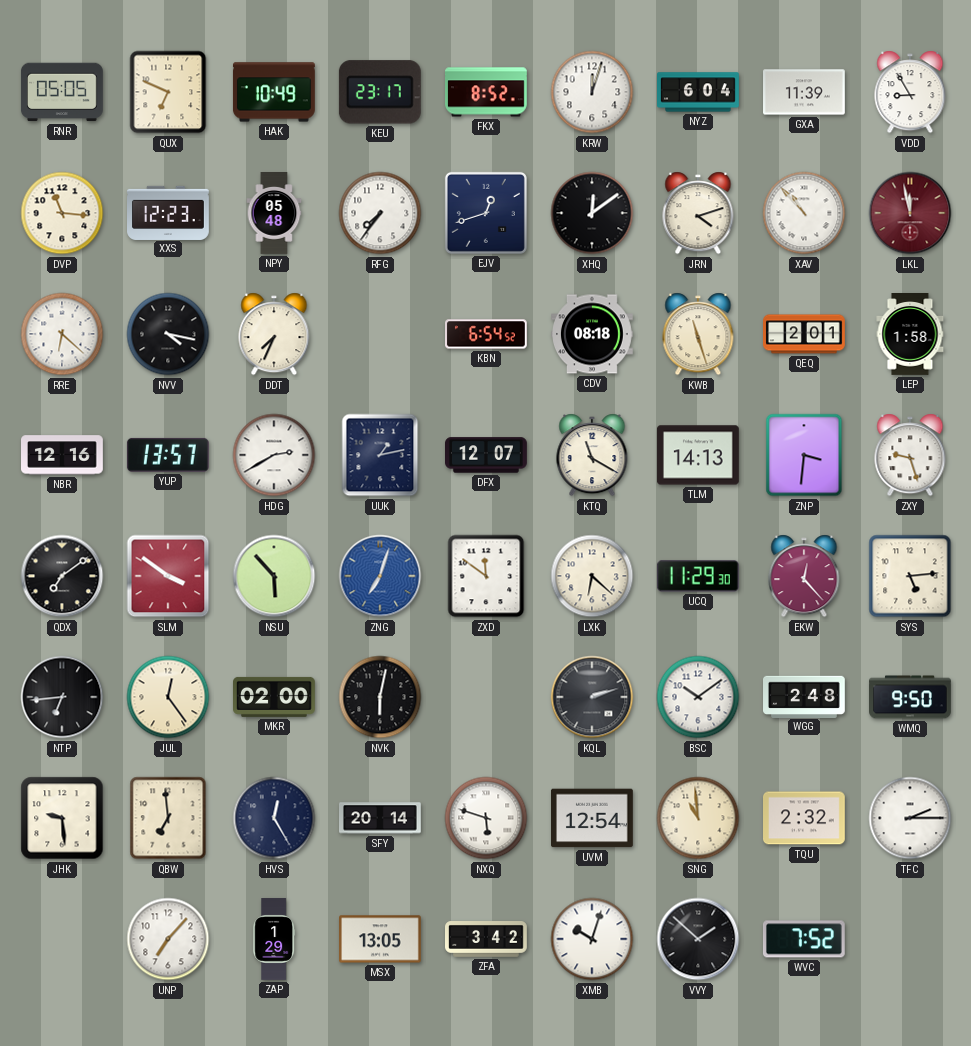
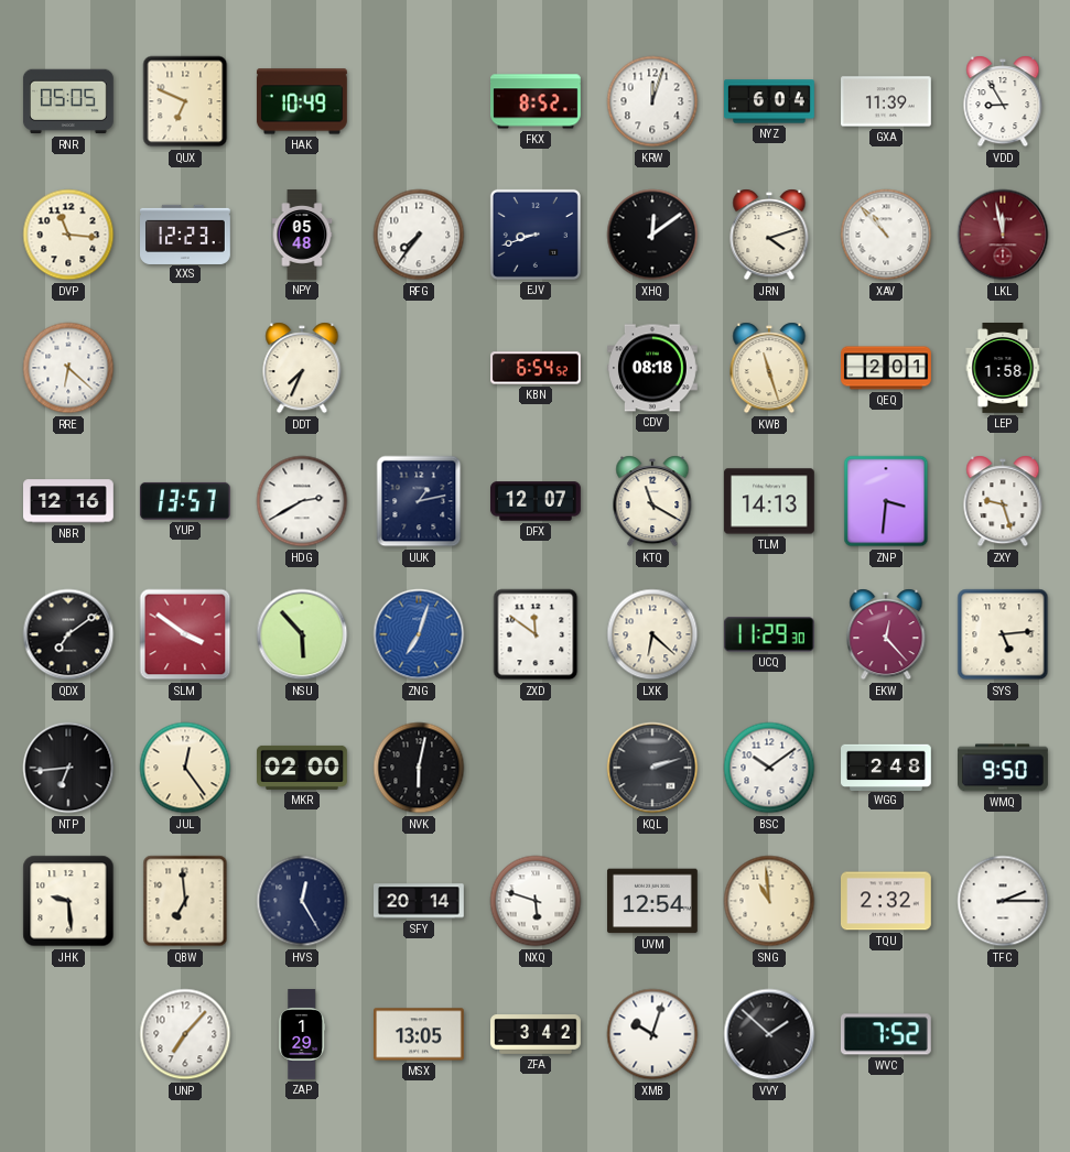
KEU: 23:17 -> none (380, 92)
EJV: 12:42 -> 8:42 (536, 235)
NVV: 4:17 -> none (168, 334)
